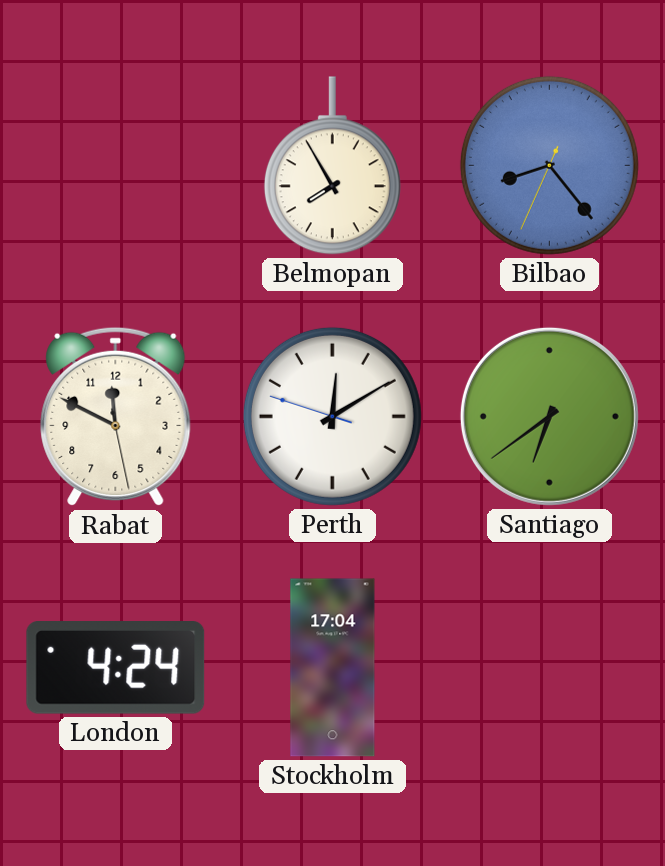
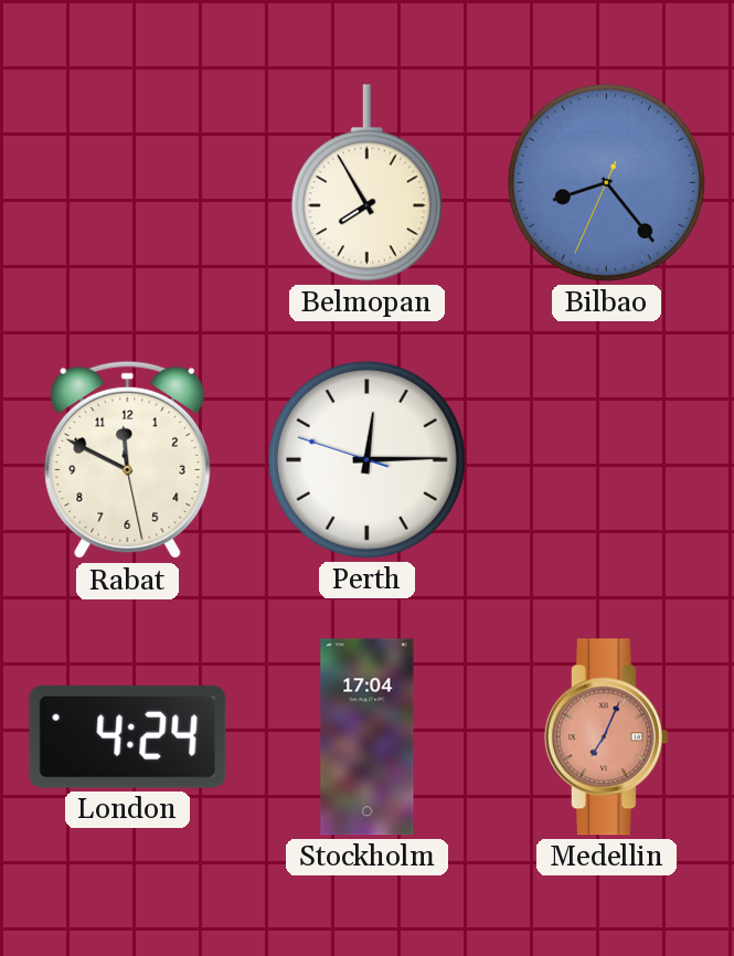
Perth: 12:09 -> 12:14 (366, 459)
Santiago: 6:39 -> none (549, 416)
Medellin: none -> 7:04 (606, 737)
